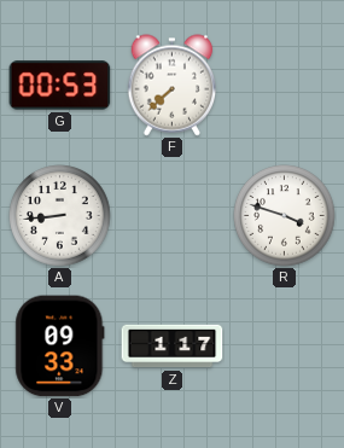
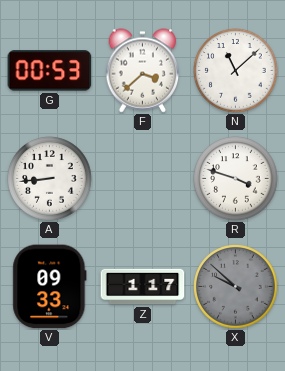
F: 7:38 -> 3:38 (143, 71)
N: none -> 11:08 (236, 71)
X: none -> 9:52 (236, 287)
